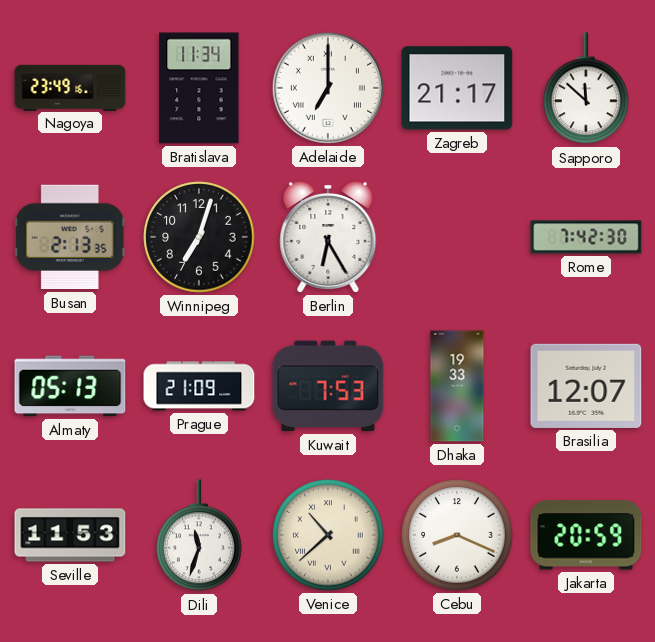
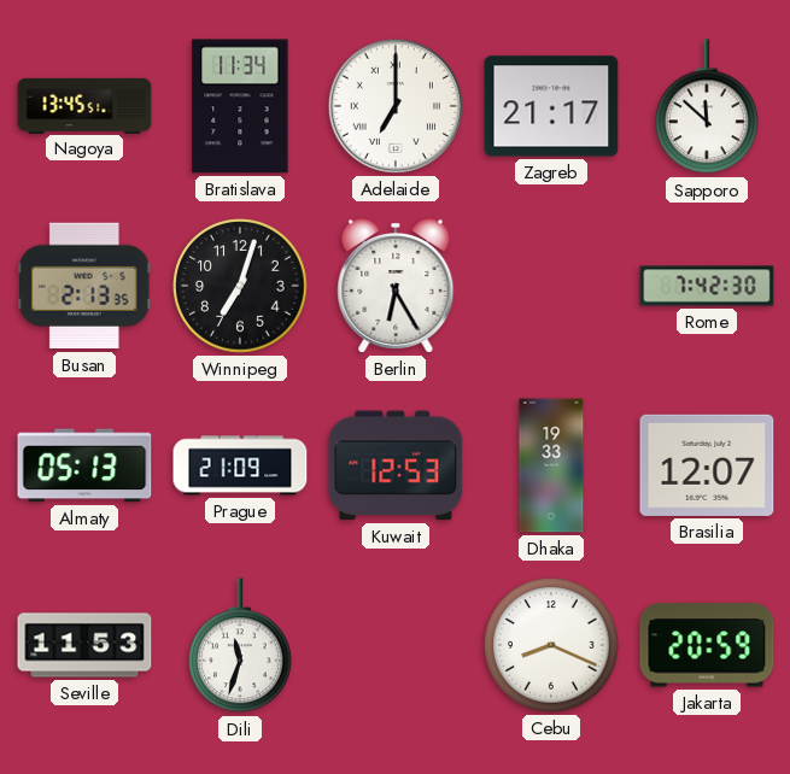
Nagoya: 23:49 -> 13:45 (84, 105)
Kuwait: 7:53 -> 12:53 (396, 465)
Venice: 10:38 -> none (328, 535)
